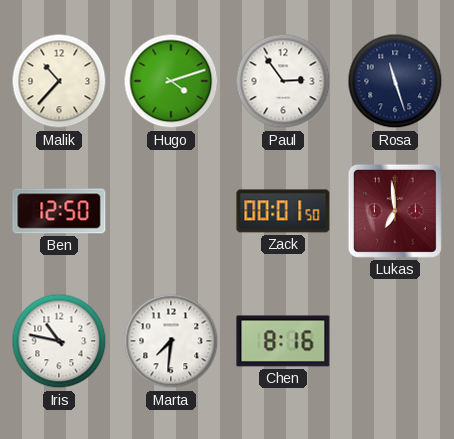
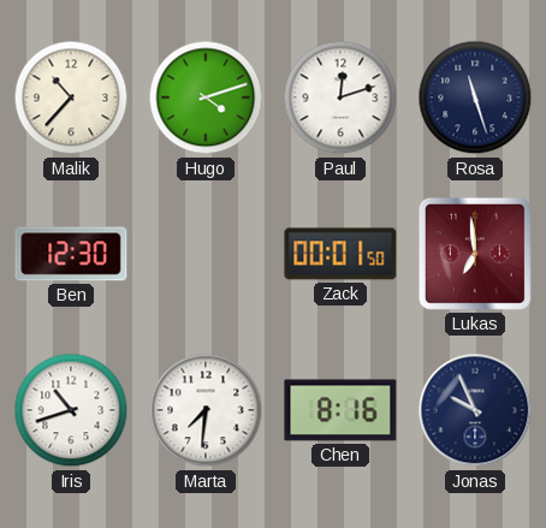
Paul: 2:54 -> 12:12 (340, 97)
Ben: 12:50 -> 12:30 (71, 254)
Iris: 10:47 -> 10:42 (71, 410)
Jonas: none -> 9:56 (475, 410)
